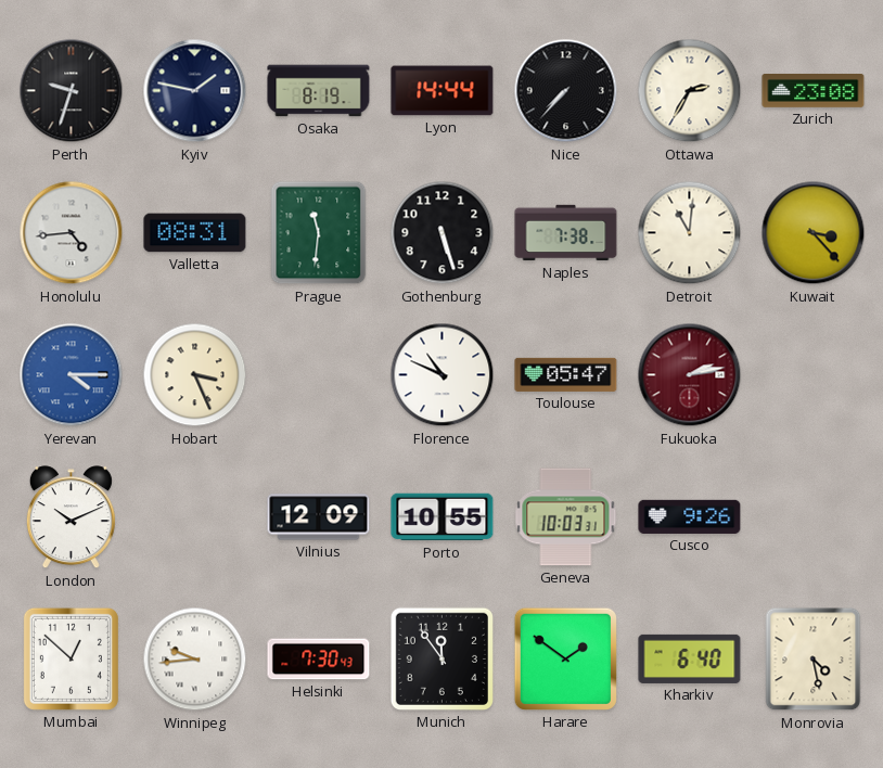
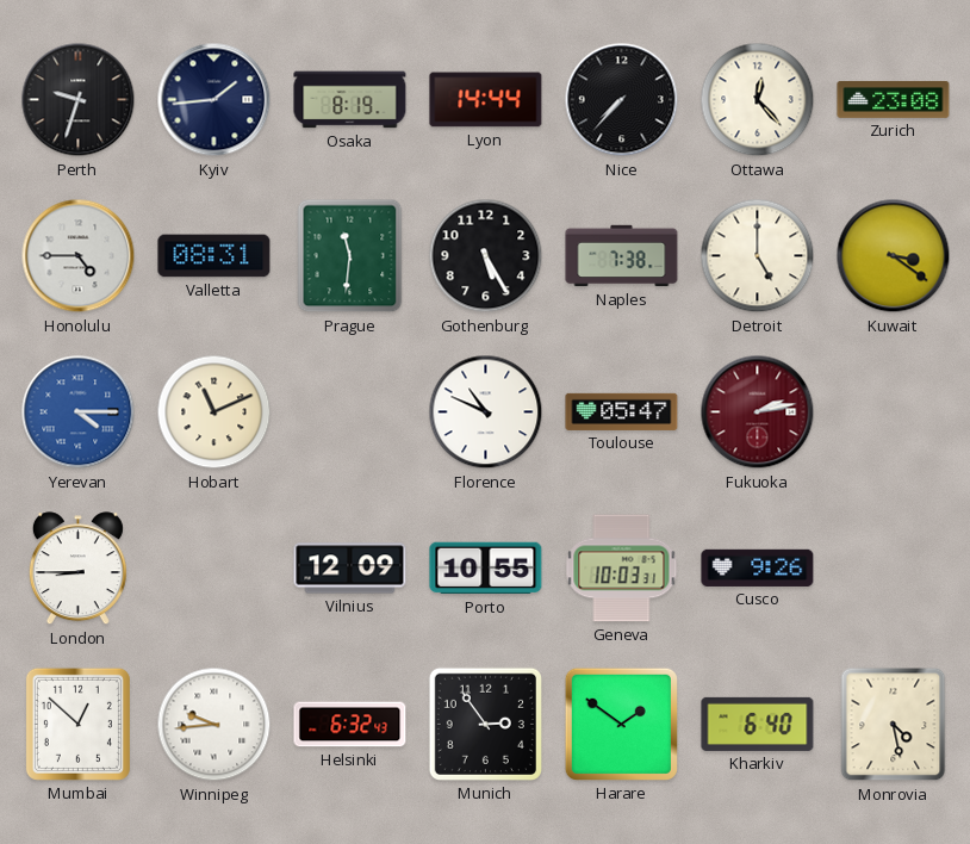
Kyiv: 1:47 -> 1:44 (214, 100)
Ottawa: 2:35 -> 12:23 (758, 100)
Honolulu: 4:44 -> 4:45 (79, 256)
Gothenburg: 5:27 -> 5:25 (486, 256)
Detroit: 11:01 -> 5:00 (758, 256)
Kuwait: 3:23 -> 3:21 (894, 256)
Hobart: 3:26 -> 11:11 (214, 412)
London: 10:11 -> 8:45 (77, 569)
Helsinki: 7:30 -> 6:32 (350, 725)
Munich: 11:54 -> 2:54 (485, 724)
